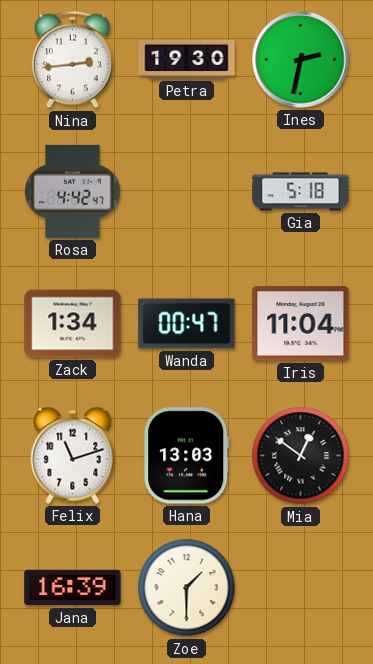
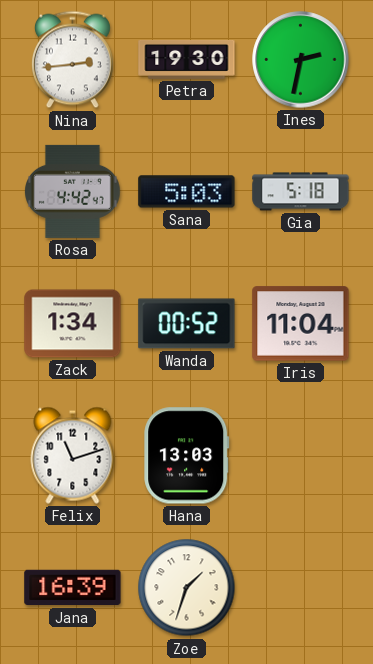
Sana: none -> 5:03 (187, 192)
Wanda: 00:47 -> 00:52 (187, 324)
Mia: 12:51 -> none (301, 456)
Zoe: 1:30 -> 1:33 (187, 588)
